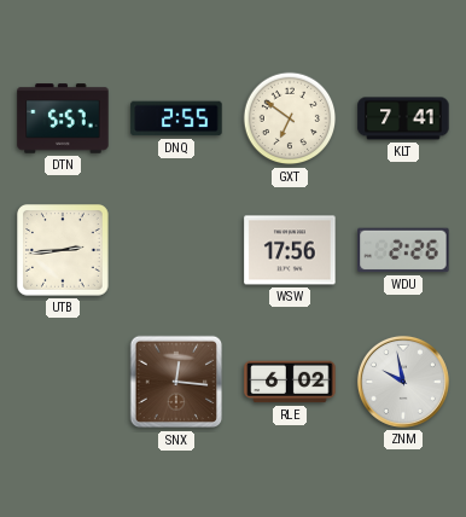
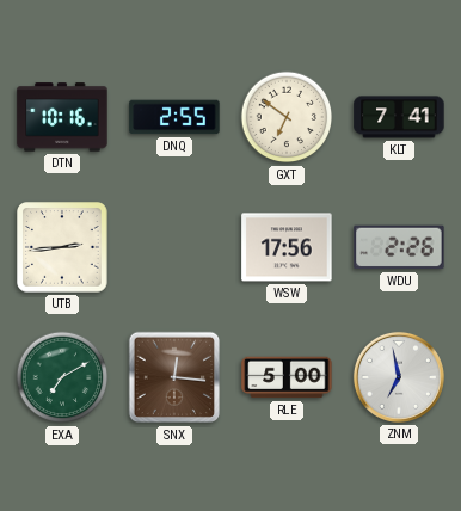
DTN: 5:57 -> 10:16 (62, 117)
EXA: none -> 7:10 (62, 377)
RLE: 6:02 -> 5:00 (287, 377)
ZNM: 9:58 -> 6:58 (399, 377)
